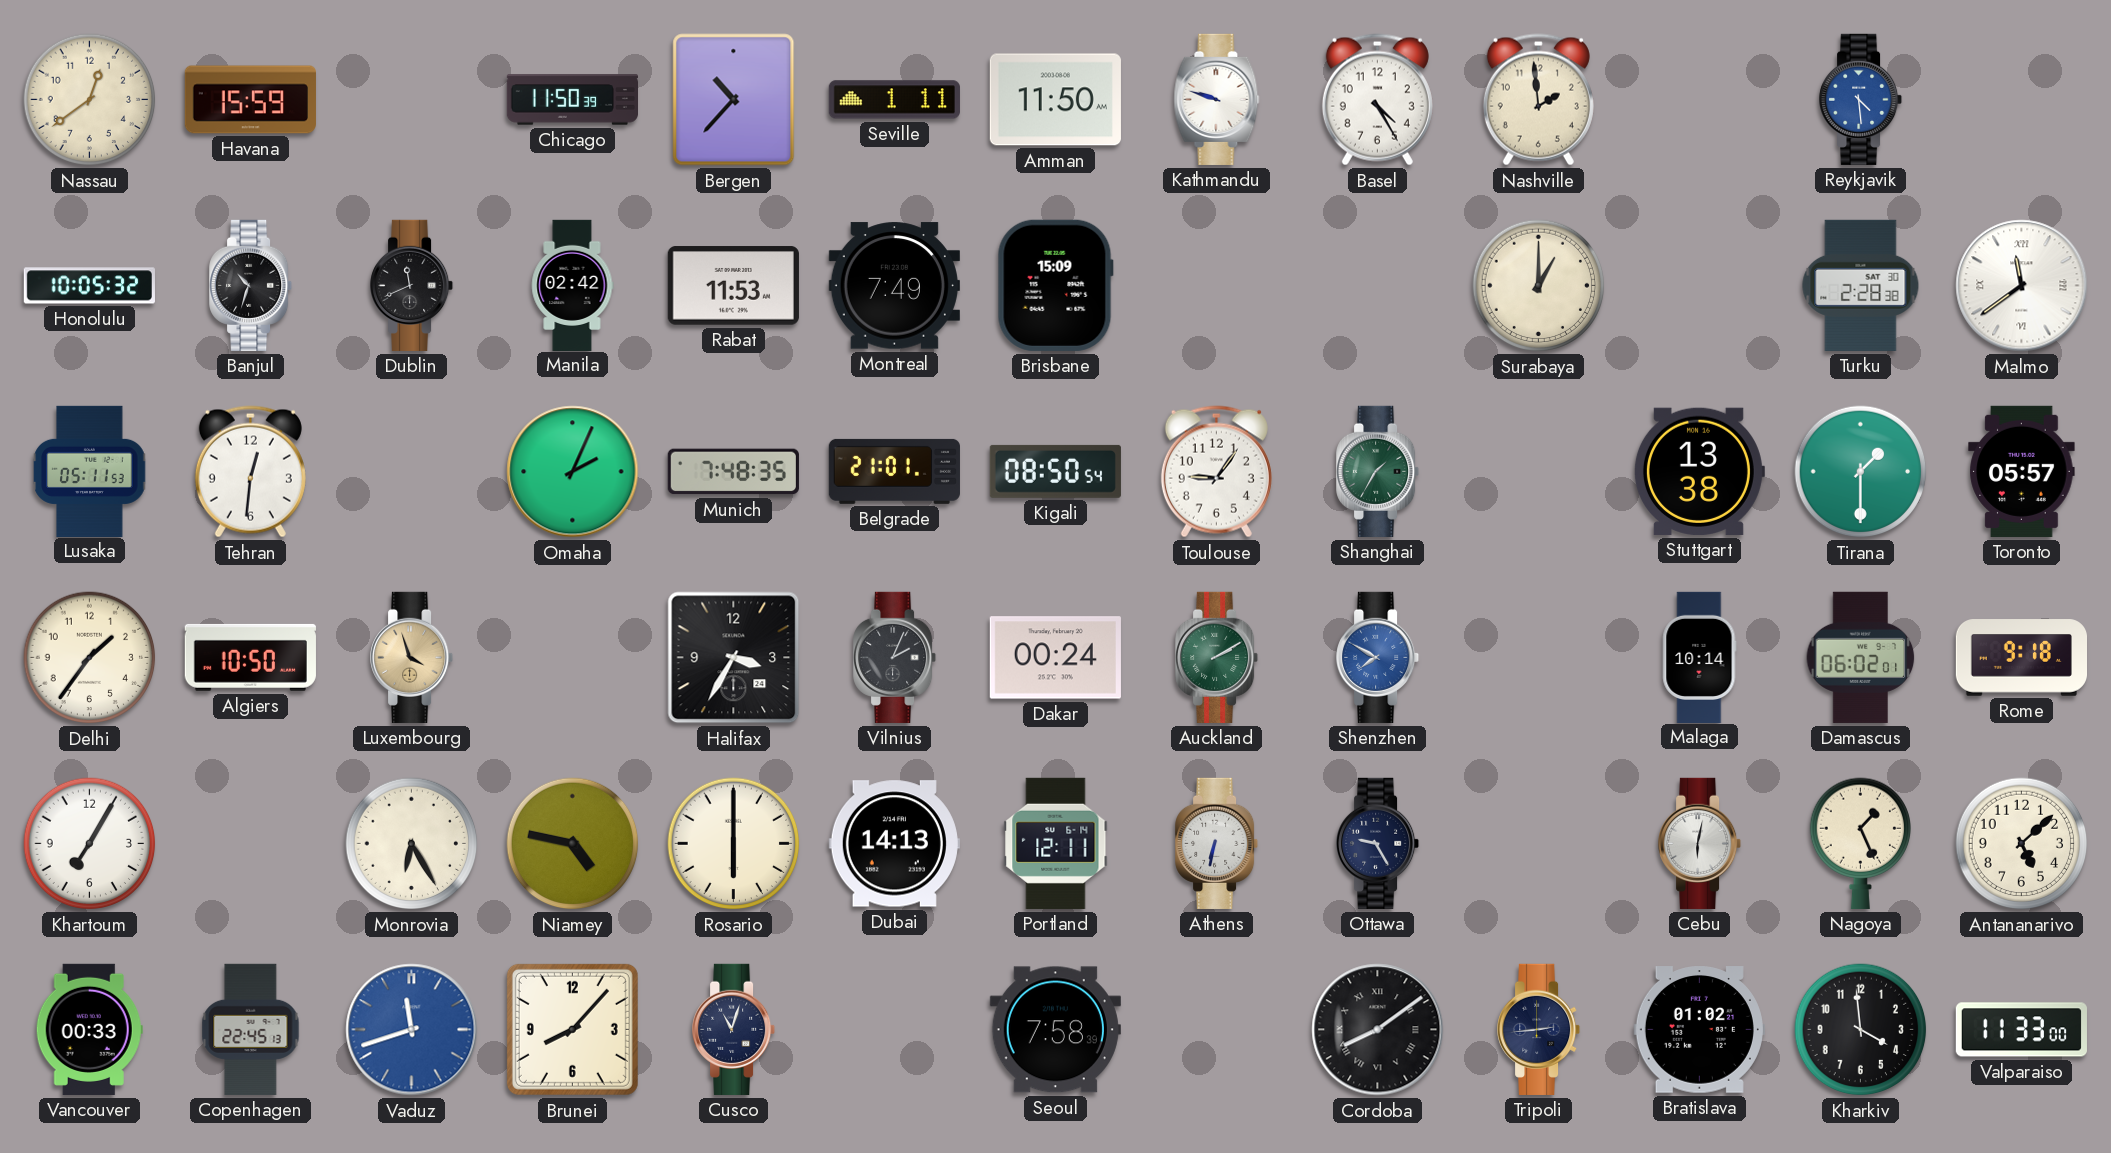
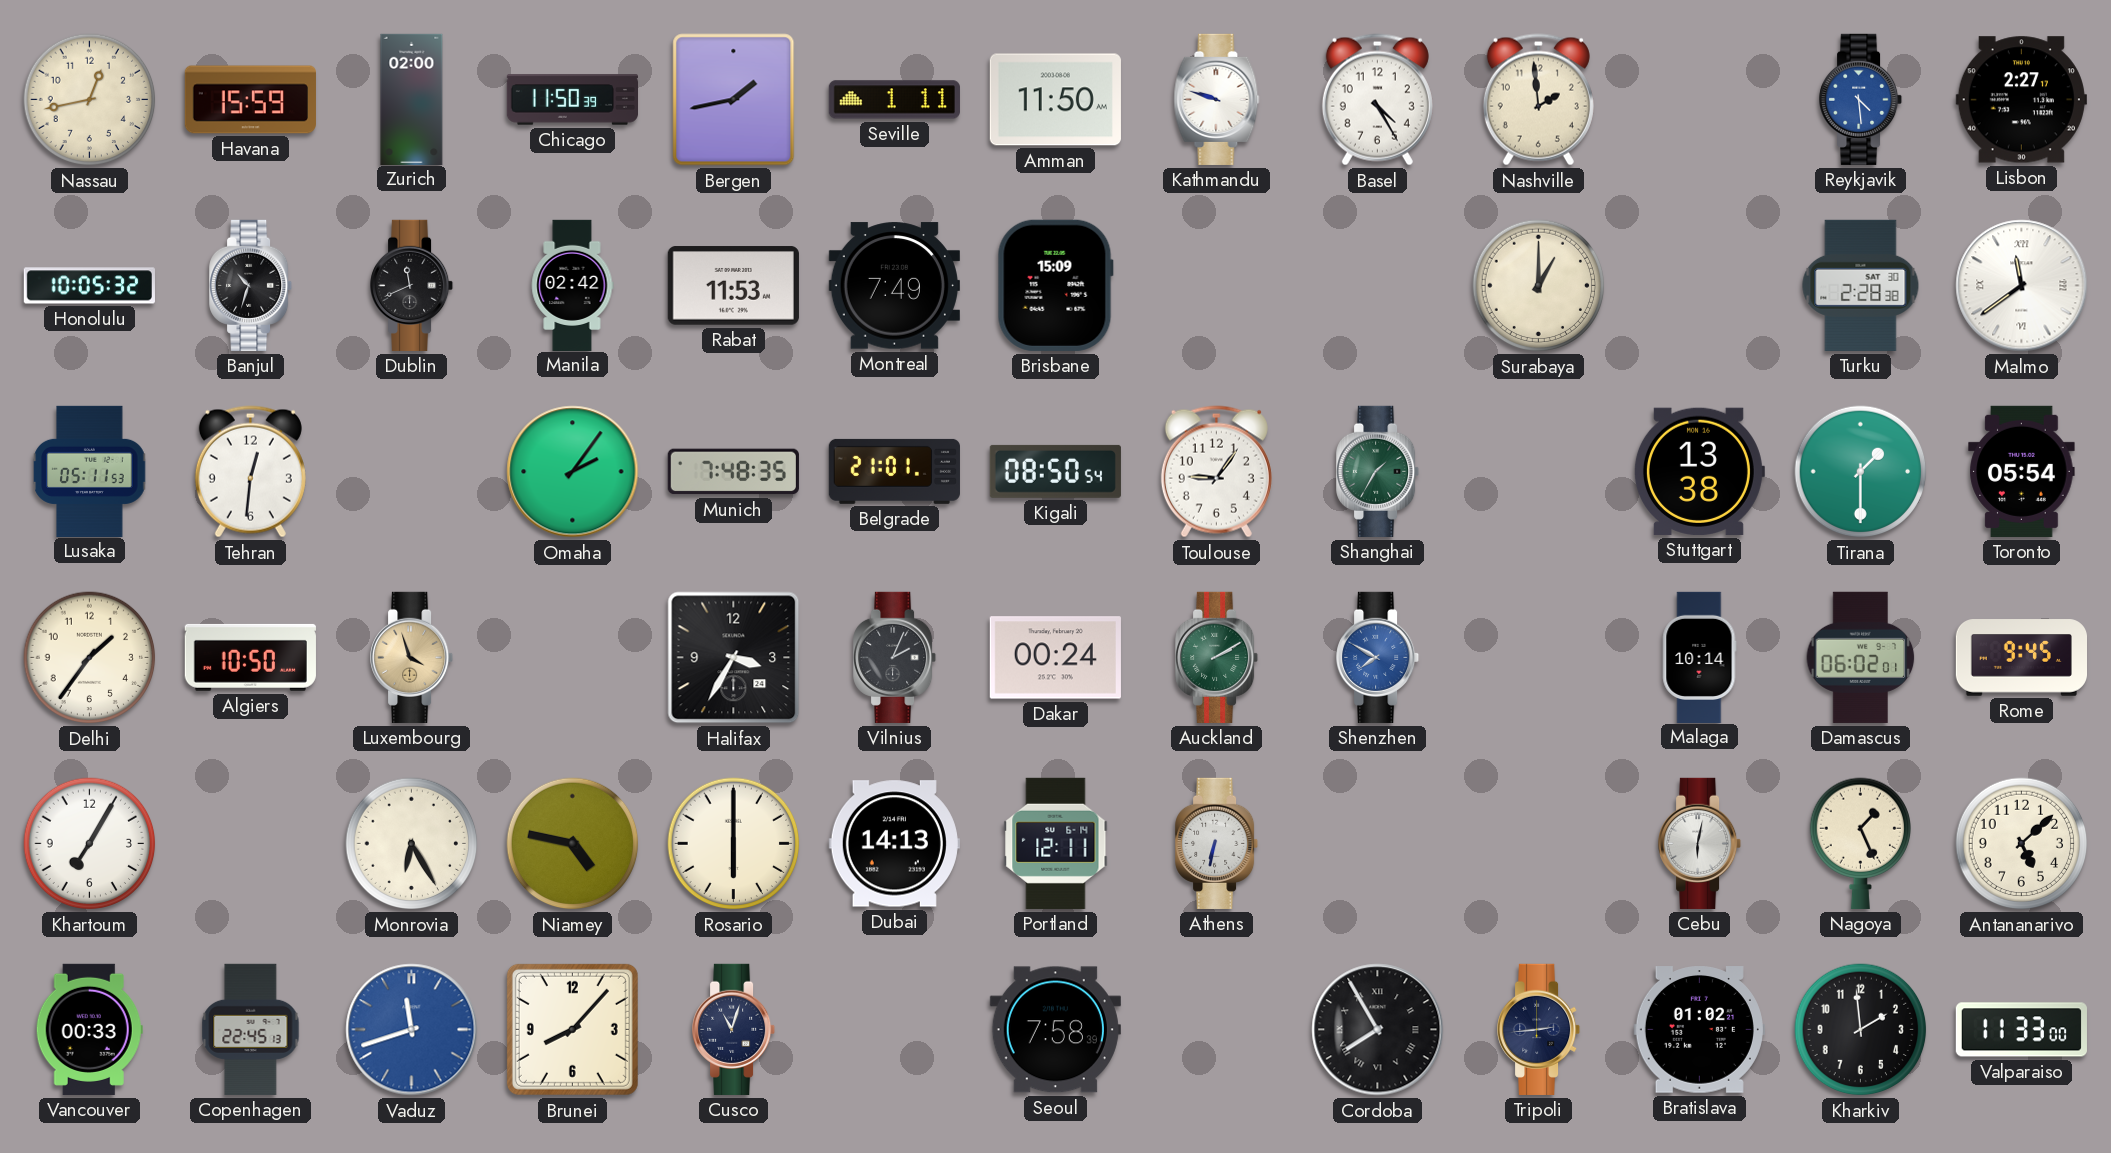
Nassau: 12:39 -> 12:43 (90, 100)
Zurich: none -> 02:00 (412, 99)
Bergen: 10:37 -> 1:43 (734, 100)
Lisbon: none -> 2:27 (2021, 100)
Omaha: 2:04 -> 2:06 (573, 472)
Toronto: 05:57 -> 05:54 (2022, 471)
Rome: 9:18 -> 9:45 (2021, 658)
Ottawa: 9:25 -> none (1378, 843)
Cordoba: 8:09 -> 7:55 (1378, 1030)
Kharkiv: 3:59 -> 1:59 (1861, 1030)
